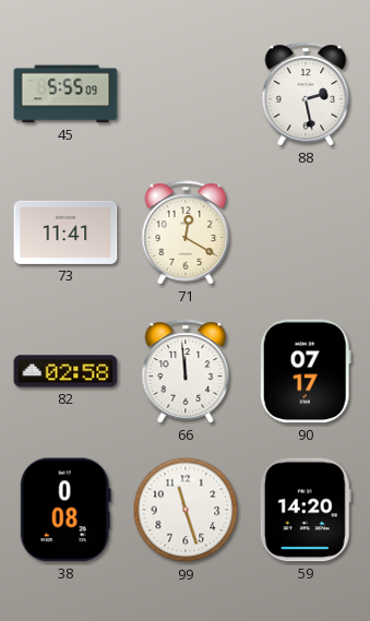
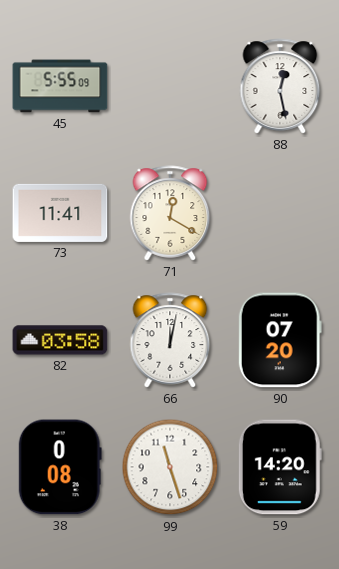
88: 2:28 -> 12:28 (280, 86)
82: 02:58 -> 03:58 (60, 340)
66: 11:59 -> 12:02 (170, 340)
90: 07:17 -> 07:20 (280, 340)
